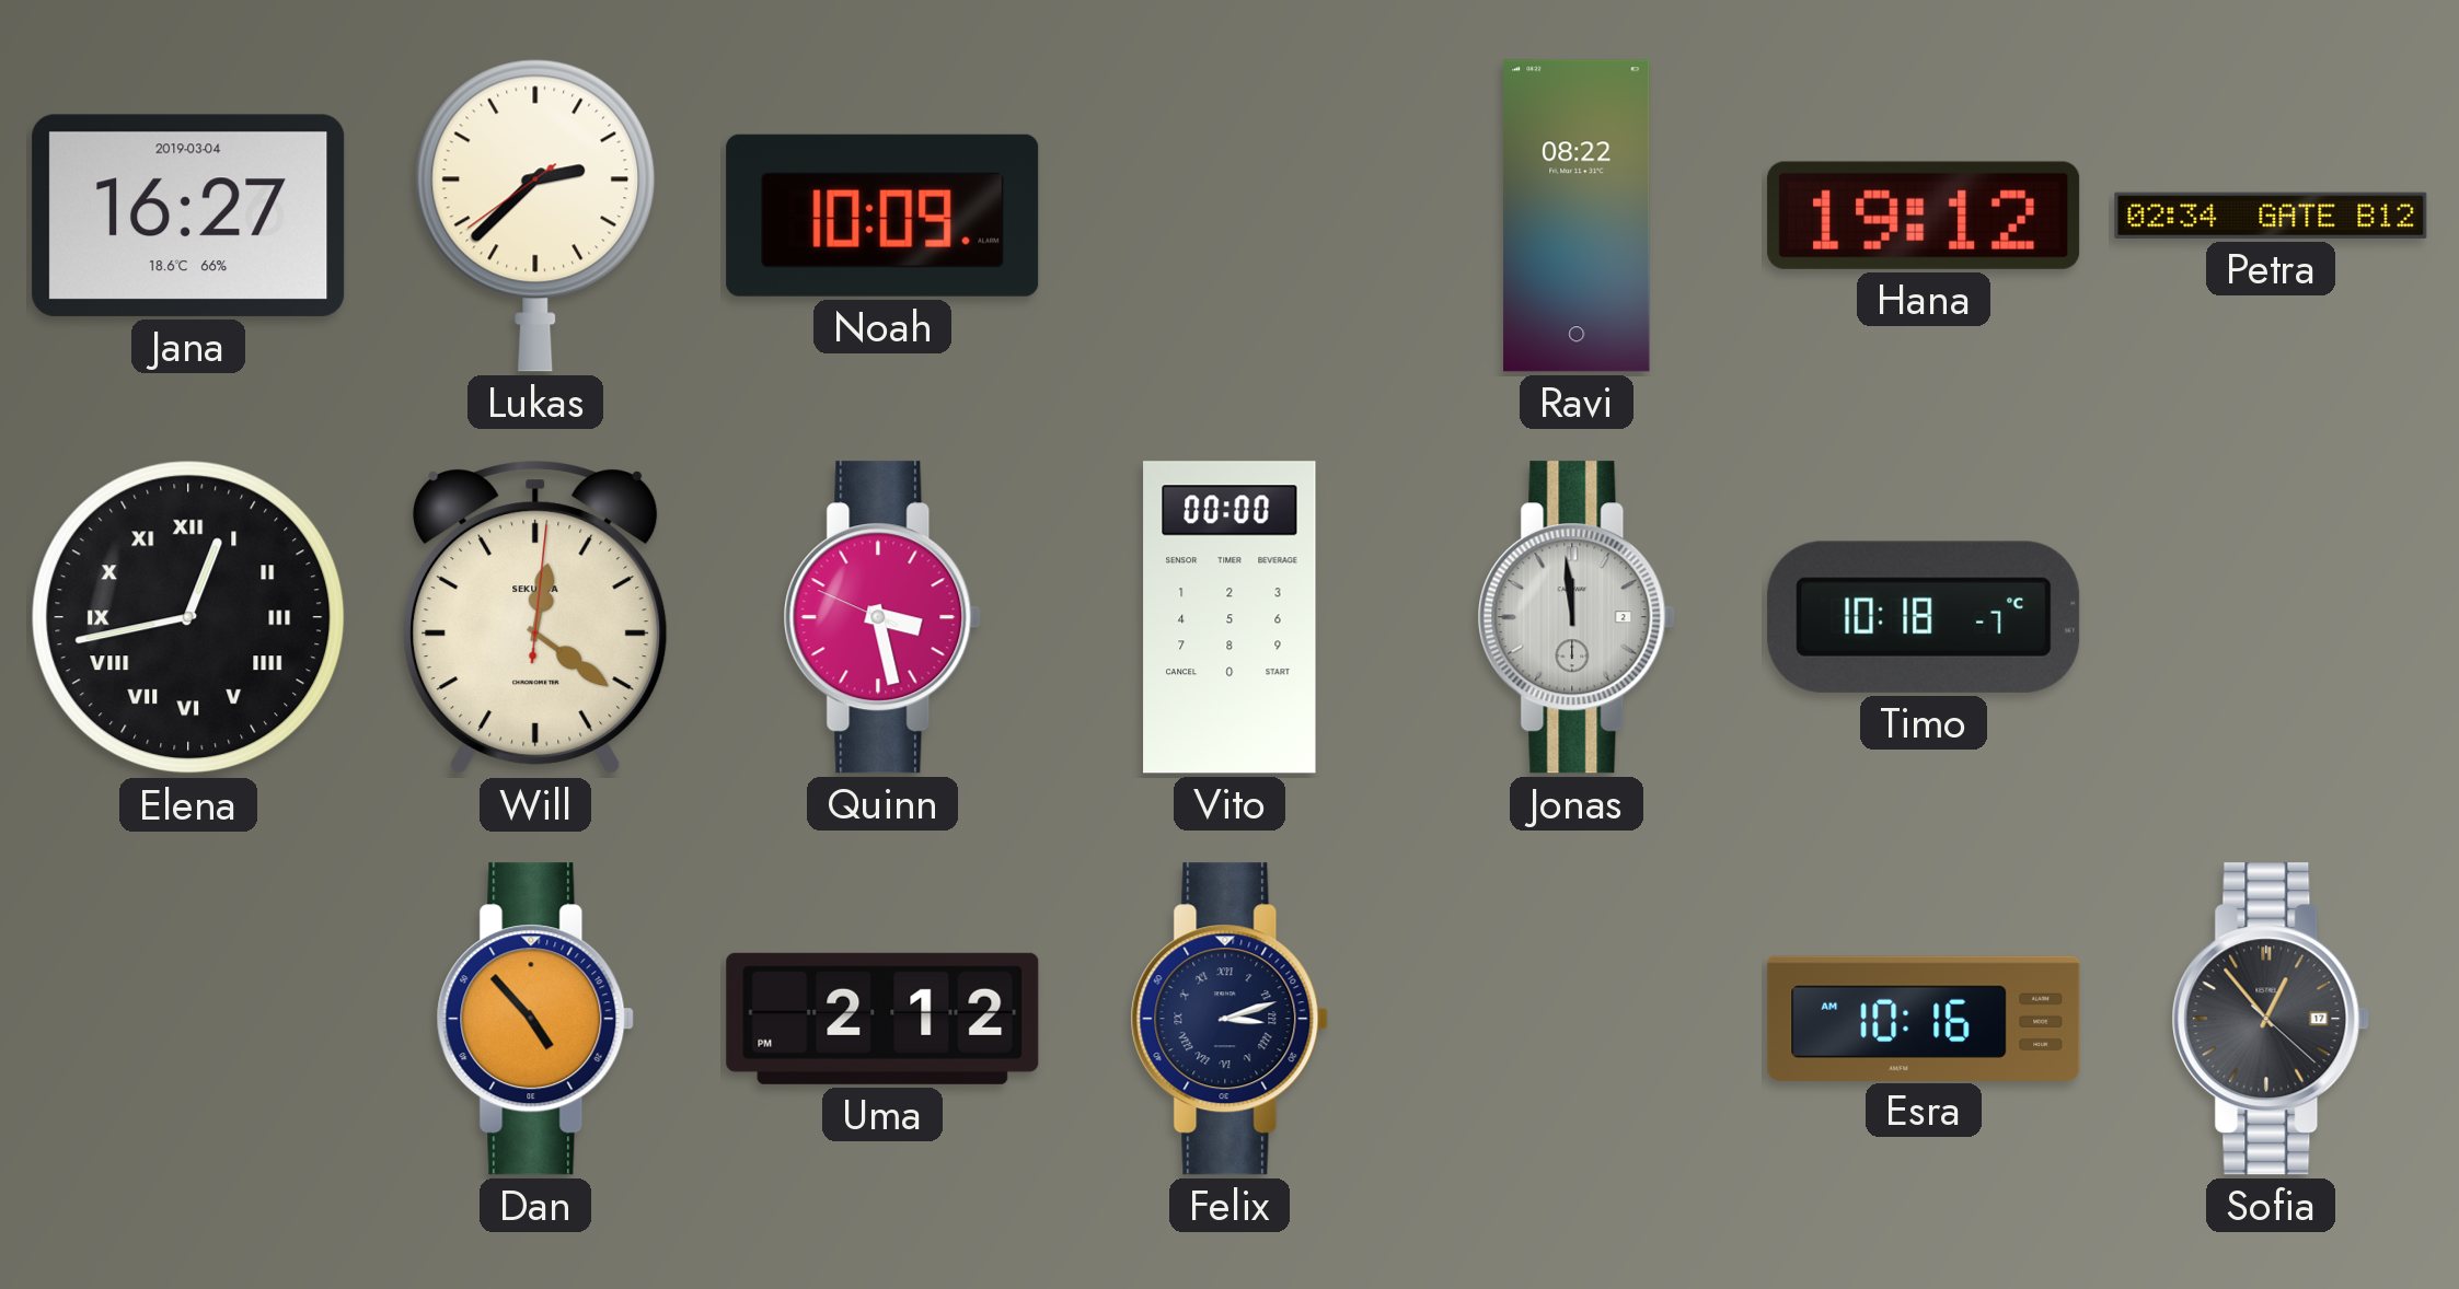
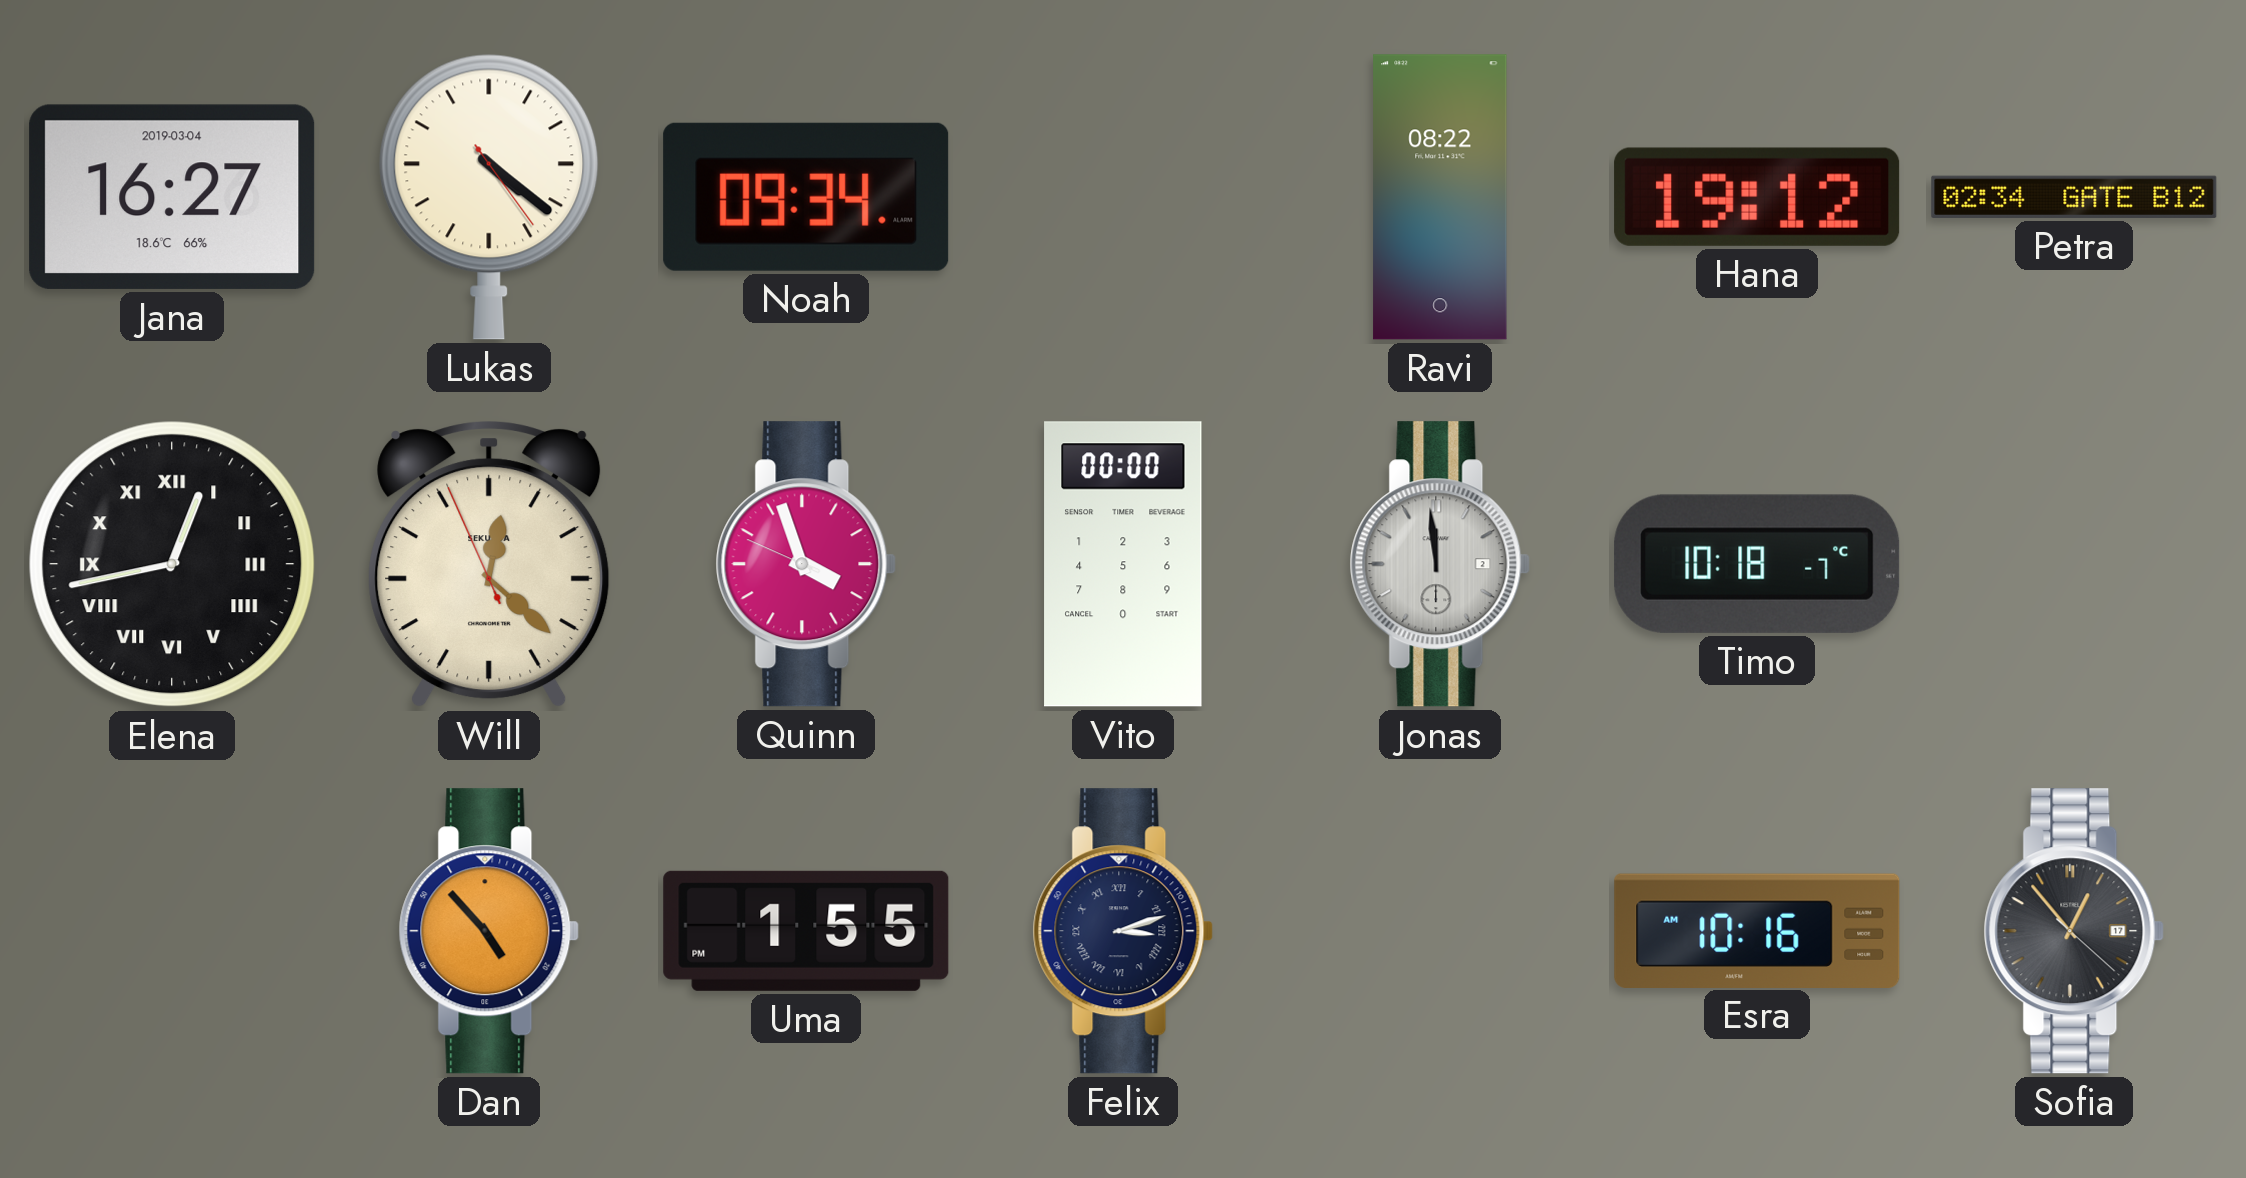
Lukas: 2:37 -> 4:21 (489, 197)
Noah: 10:09 -> 09:34 (806, 197)
Will: 12:21:01 -> 12:21:56 (489, 565)
Quinn: 3:27 -> 3:56 (806, 564)
Uma: 2:12 -> 1:55 (806, 931)
